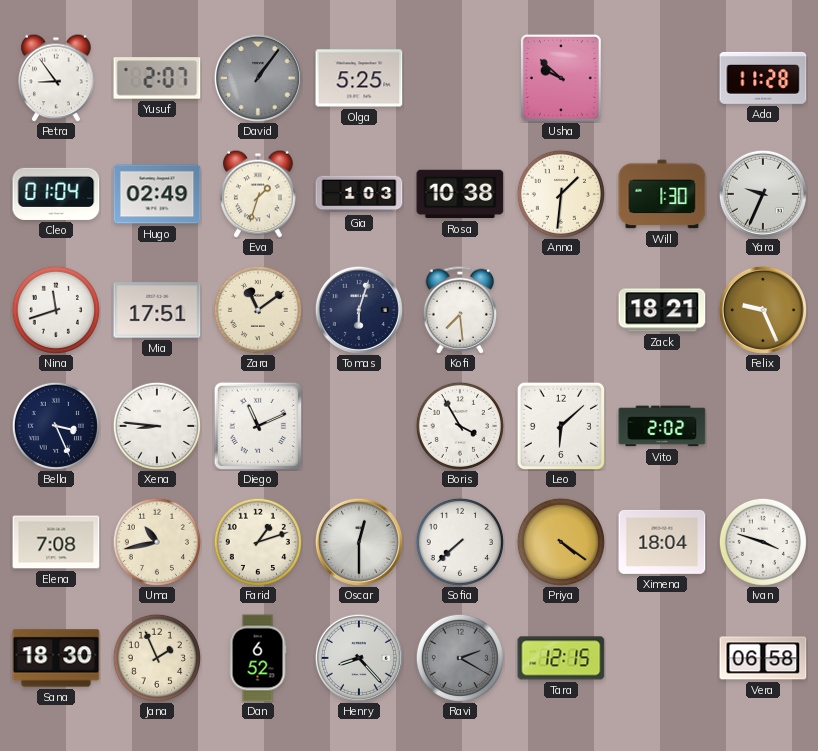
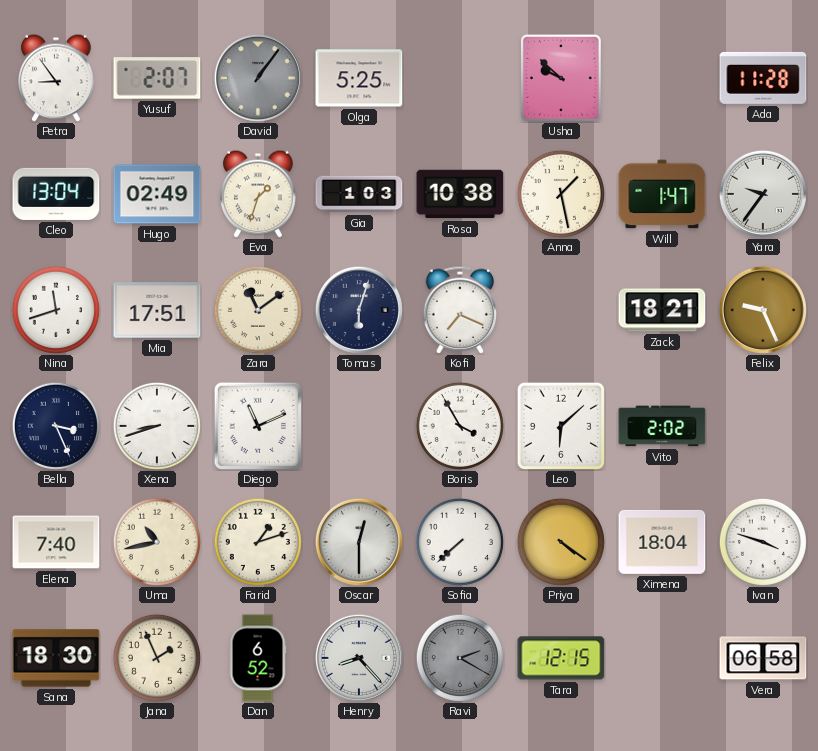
Cleo: 01:04 -> 13:04 (56, 194)
Anna: 1:31 -> 1:28 (561, 194)
Will: 1:30 -> 1:47 (662, 194)
Yara: 9:34 -> 9:36 (763, 194)
Kofi: 7:29 -> 7:19 (460, 310)
Xena: 8:46 -> 8:42 (157, 426)
Elena: 7:08 -> 7:40 (56, 542)
